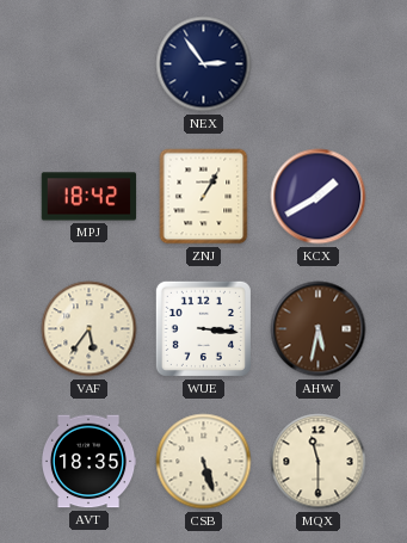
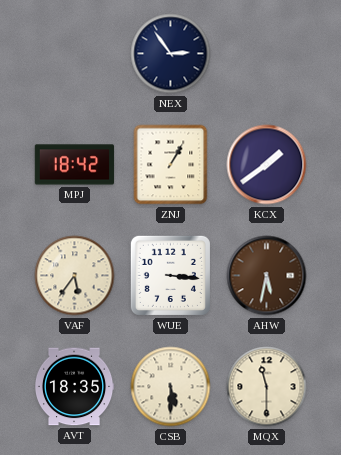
KCX: 1:40 -> 1:39 (267, 165)
CSB: 5:27 -> 5:30 (171, 387)
